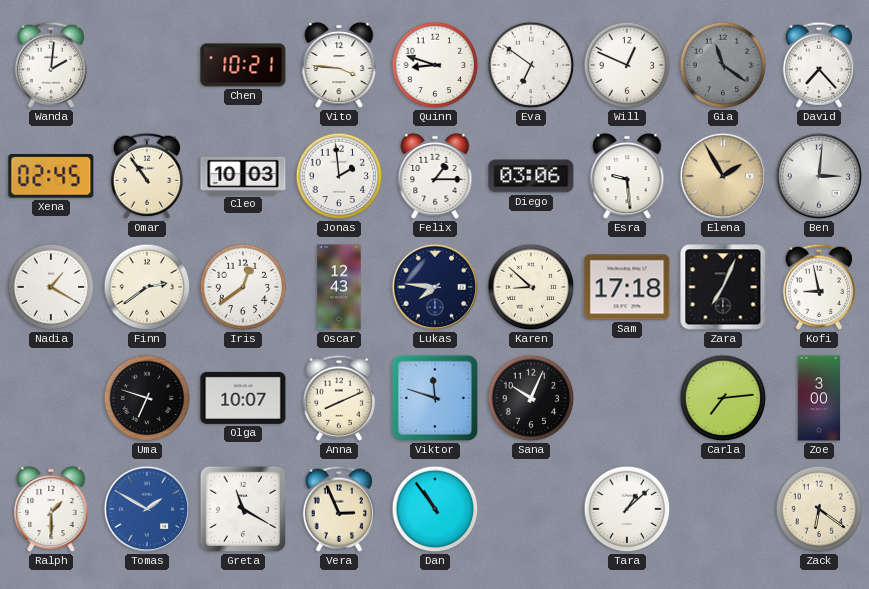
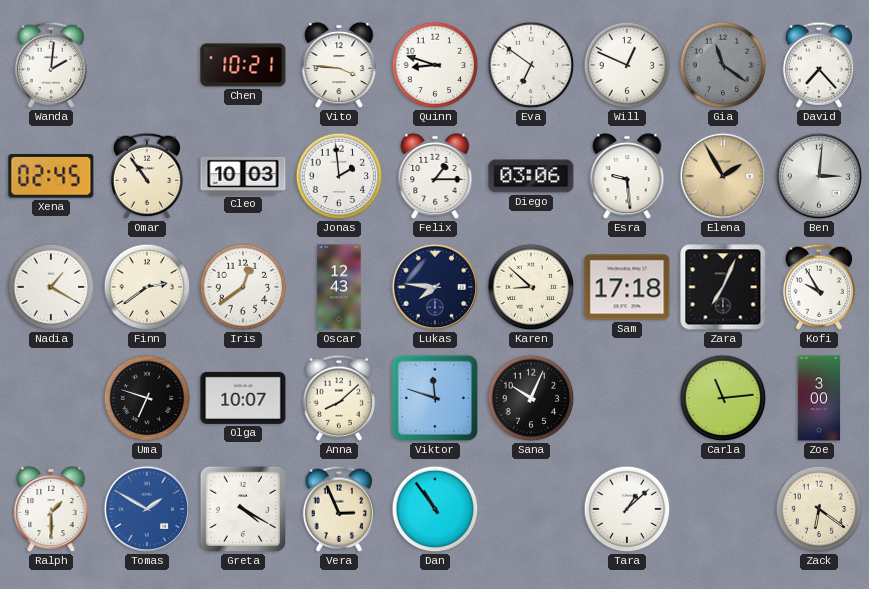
Kofi: 8:58 -> 9:55 (818, 287)
Anna: 8:11 -> 8:08 (338, 398)
Carla: 7:14 -> 11:14 (723, 398)
Greta: 11:20 -> 4:20 (243, 509)
